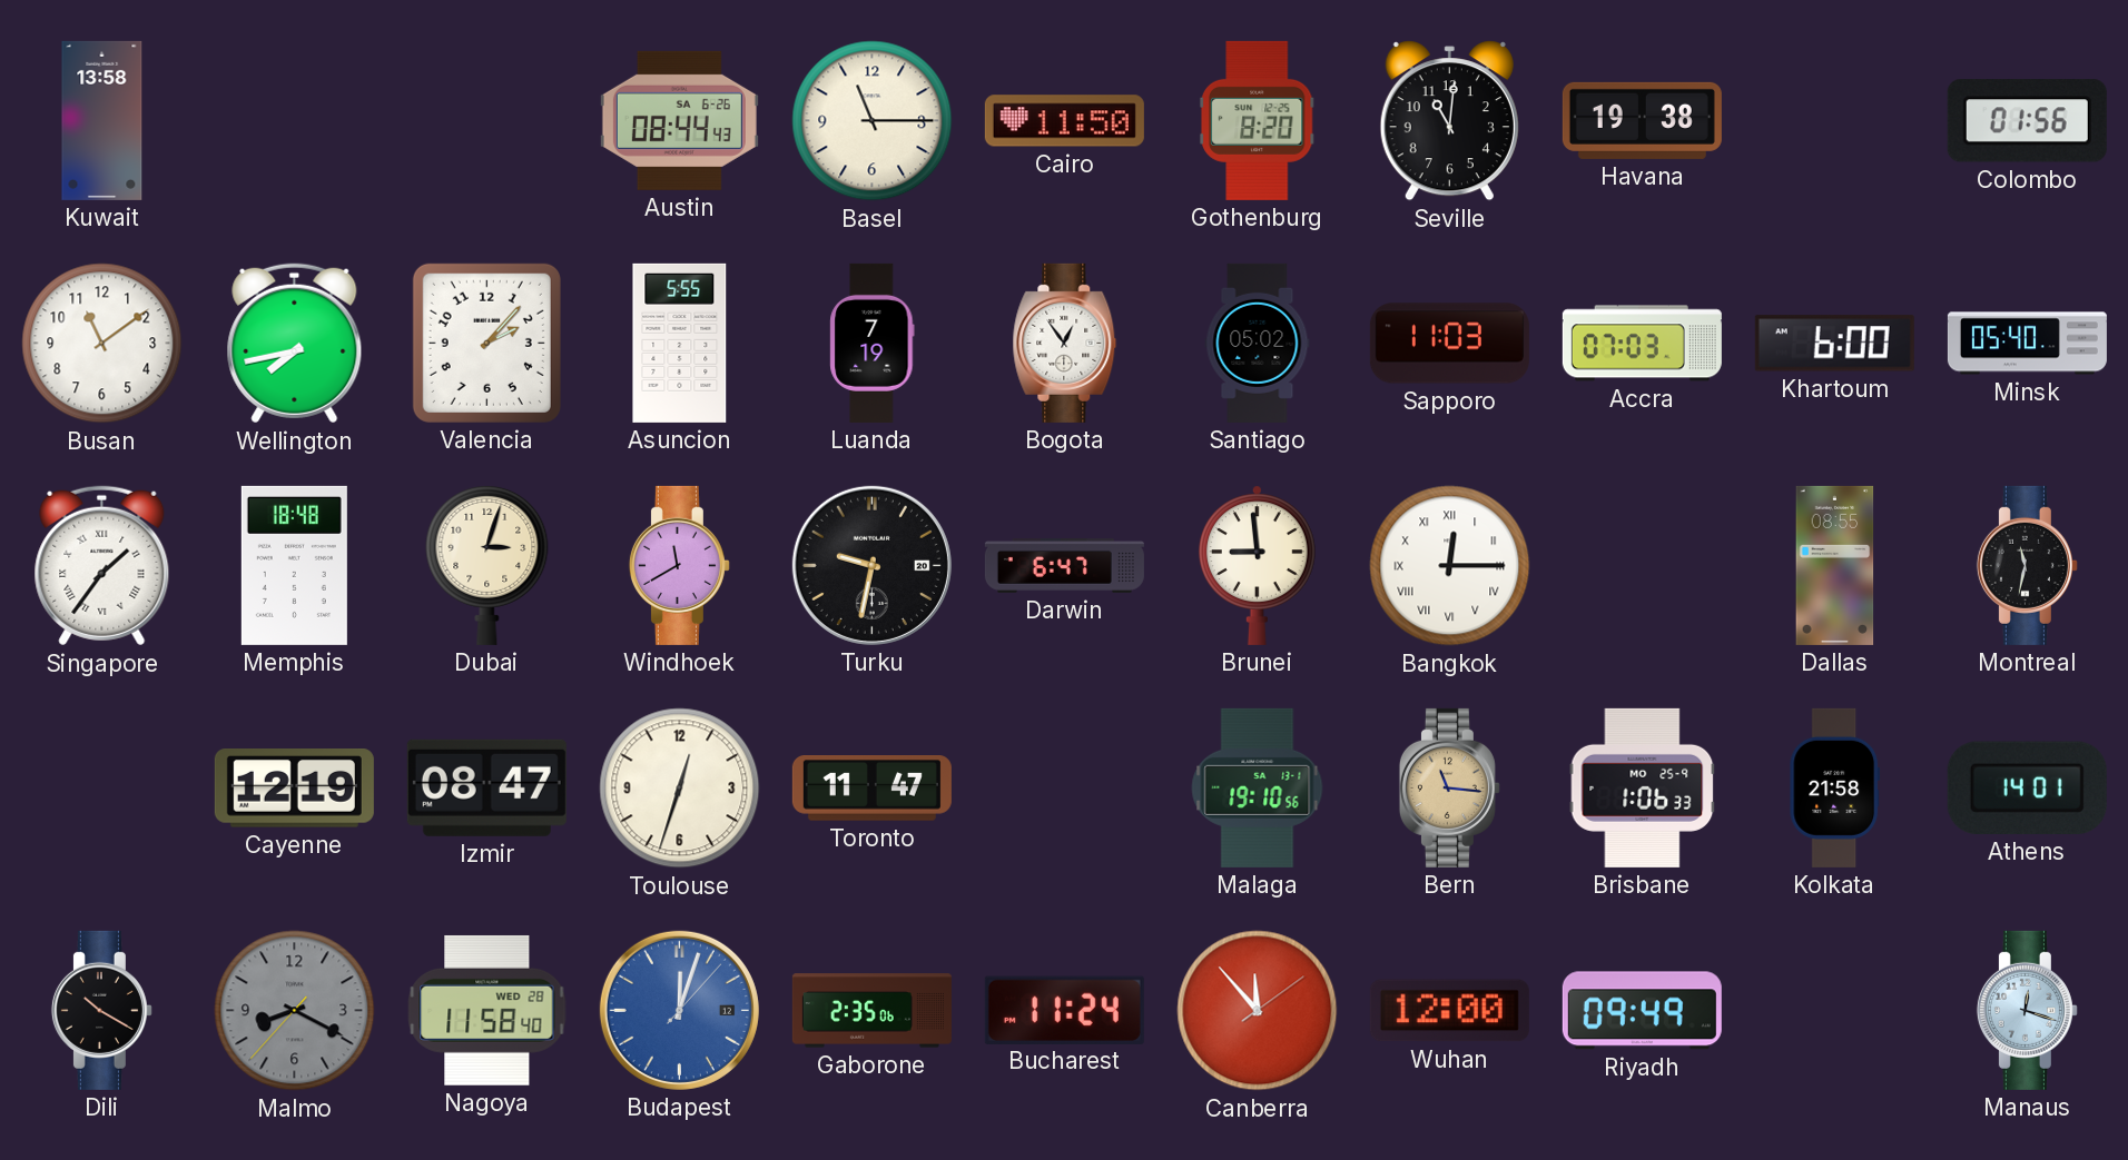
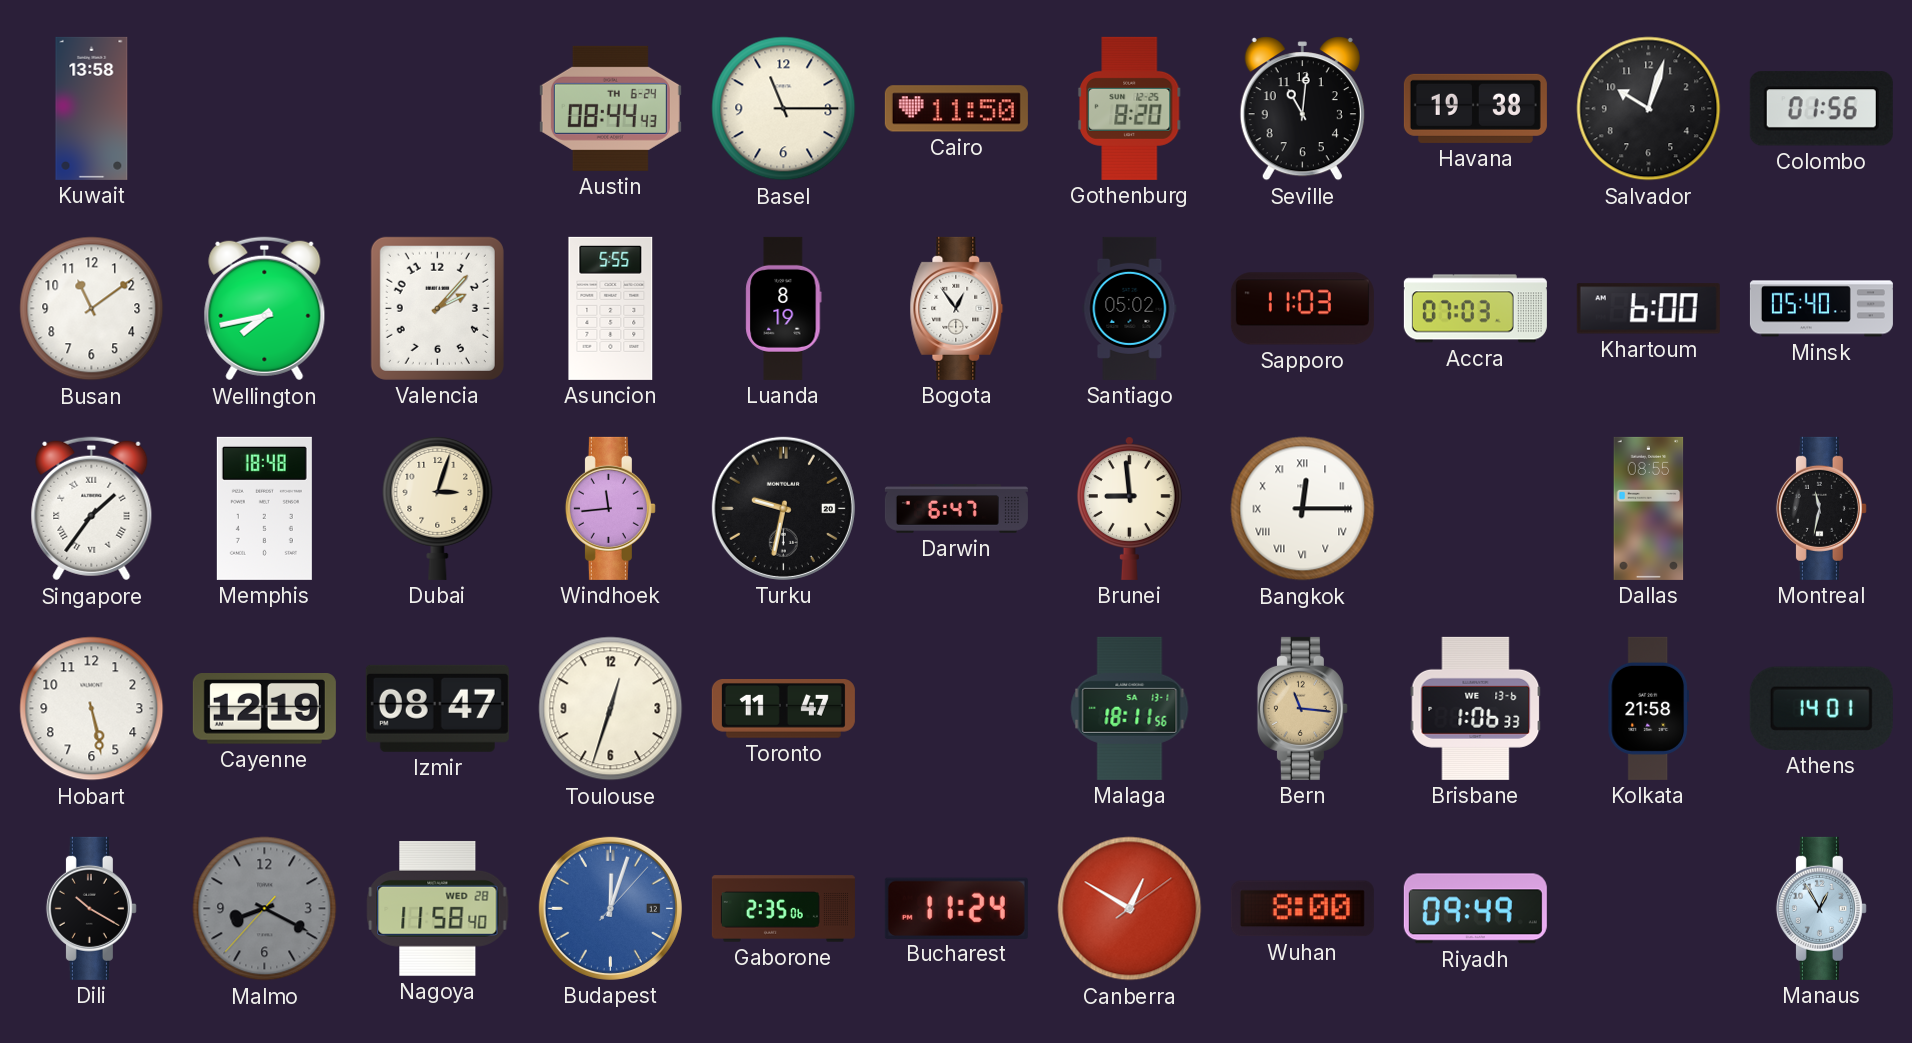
Austin date: SA 6-26 -> TH 6-24 (610, 108)
Salvador: none -> 10:03 (1649, 109)
Luanda: 7:19 -> 8:19 (784, 308)
Windhoek: 11:40 -> 11:44 (610, 508)
Hobart: none -> 5:28 (92, 709)
Malaga: 19:10 -> 18:11 (1130, 708)
Brisbane date: MO 25-9 -> WE 13-6 (1476, 708)
Canberra: 11:53 -> 12:50 (1130, 909)
Wuhan: 12:00 -> 8:00 (1302, 909)
Manaus: 12:18 -> 12:55 (1821, 908)
